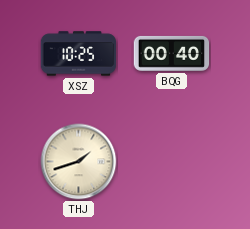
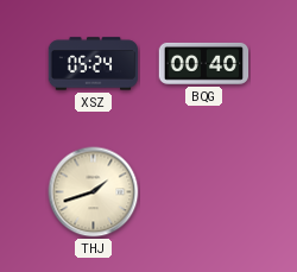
XSZ: 10:25 -> 05:24 (94, 64)
